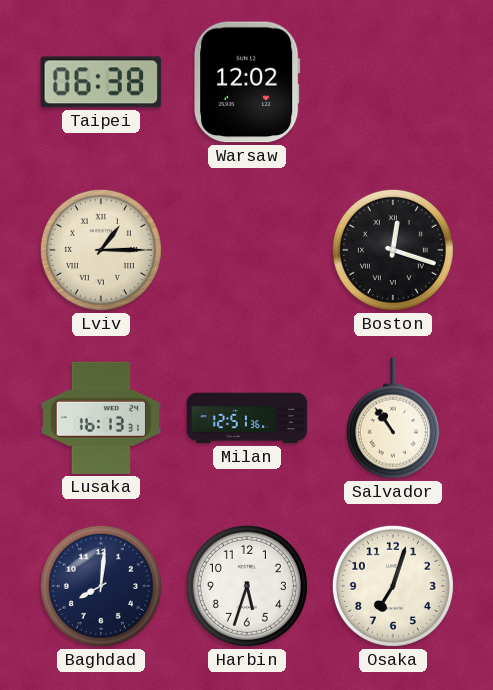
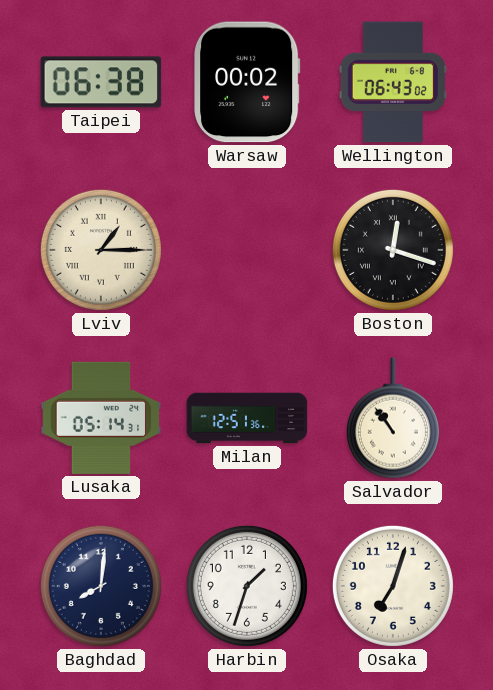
Warsaw: 12:02 -> 00:02 (248, 82)
Wellington: none -> 06:43 (393, 82)
Lusaka: 16:13 -> 05:14 (101, 418)
Harbin: 5:33 -> 1:33 (247, 586)
